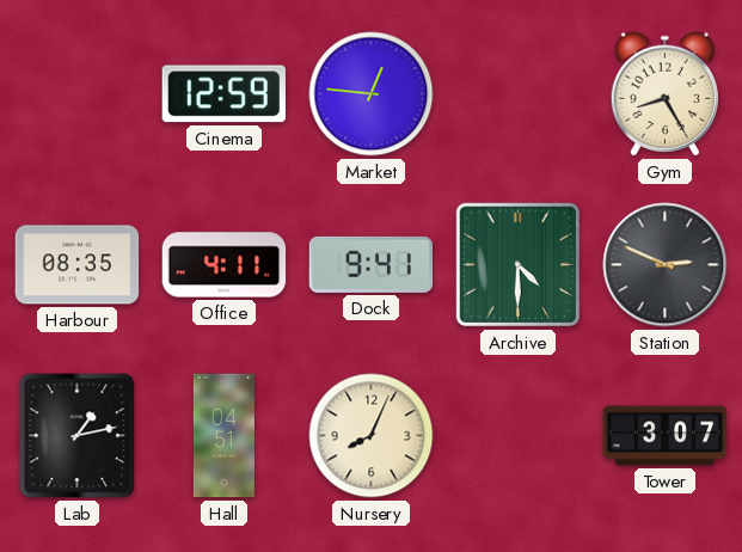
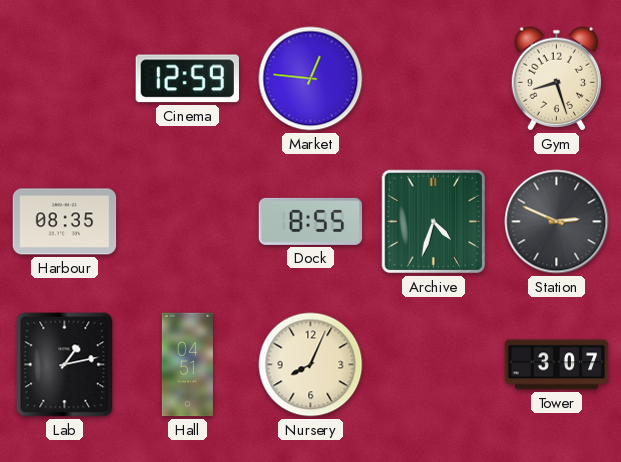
Gym: 8:25 -> 8:27 (556, 79)
Office: 4:11 -> none (225, 265)
Dock: 9:41 -> 8:55 (311, 221)
Archive: 4:30 -> 4:33 (434, 222)
